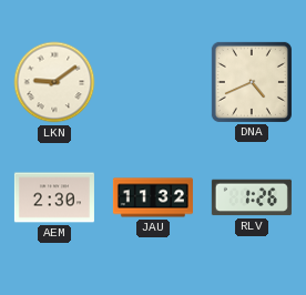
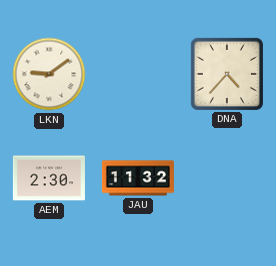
DNA: 4:41 -> 4:37 (227, 74)
RLV: 1:26 -> none (252, 197)
